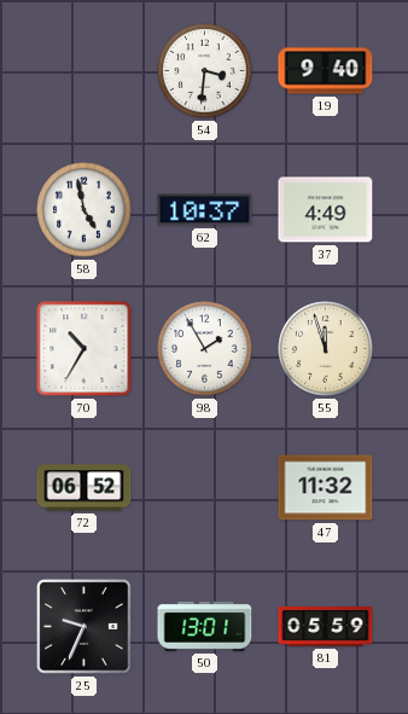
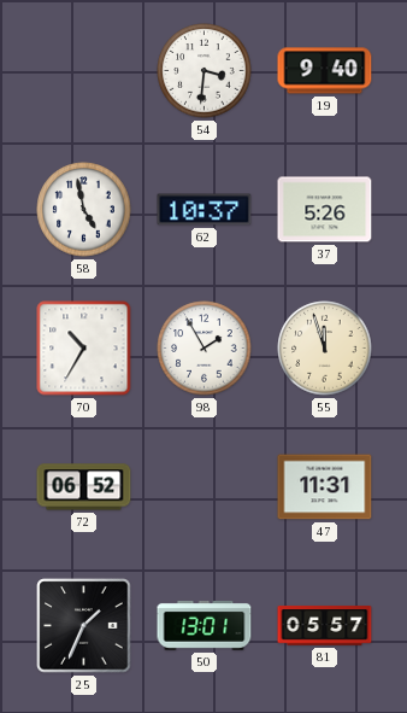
37: 4:49 -> 5:26 (325, 210)
47: 11:32 -> 11:31 (325, 487)
25: 9:34 -> 1:34 (84, 626)
81: 05:59 -> 05:57 (325, 626)
